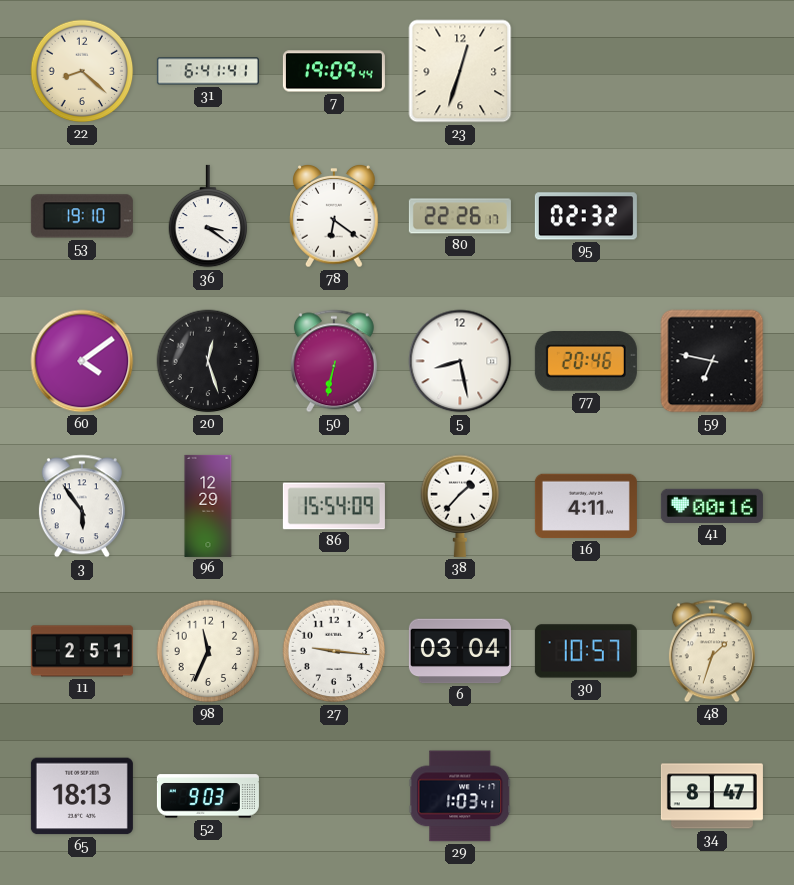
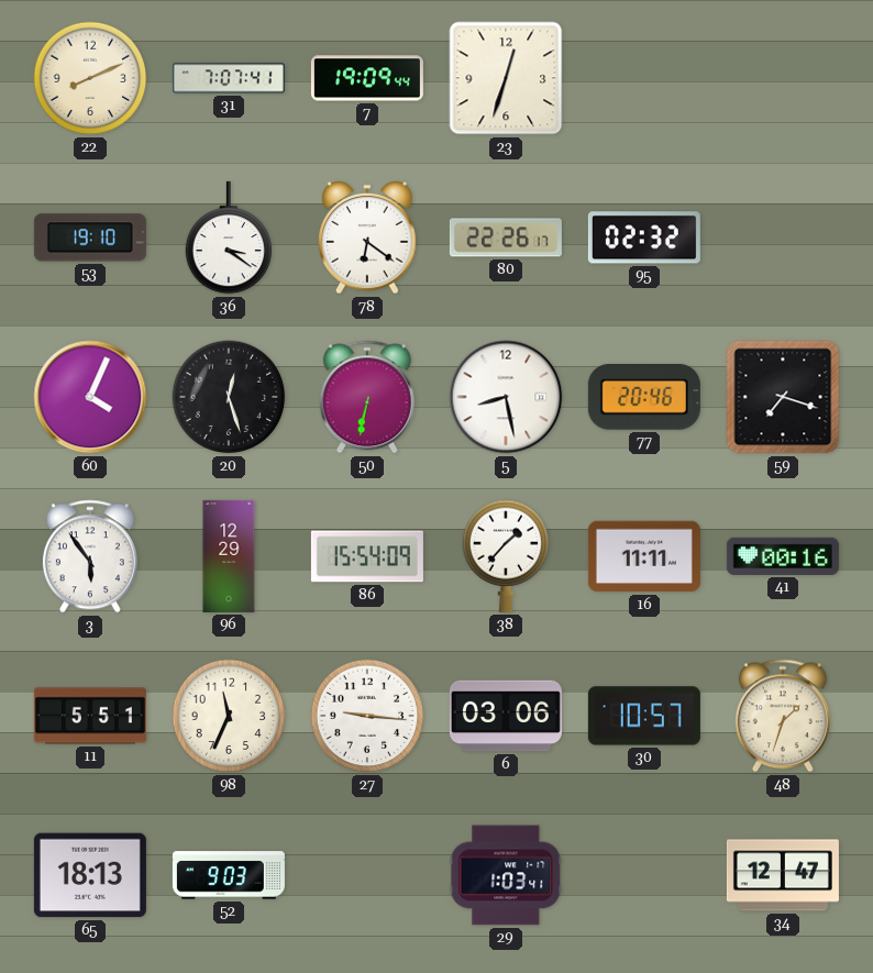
22: 8:22 -> 8:11 (90, 78)
31: 6:41 -> 7:07 (229, 78)
60: 4:09 -> 4:04 (90, 397)
59: 6:47 -> 7:18 (783, 397)
16: 4:11 -> 11:11 (644, 556)
11: 2:51 -> 5:51 (90, 716)
6: 03:04 -> 03:06 (506, 716)
34: 8:47 -> 12:47 (783, 875)
